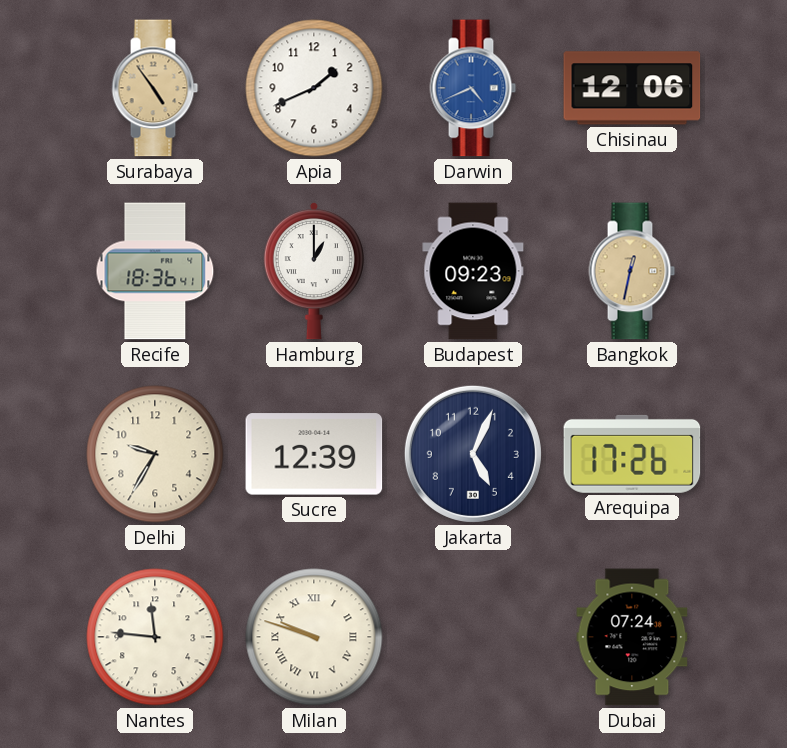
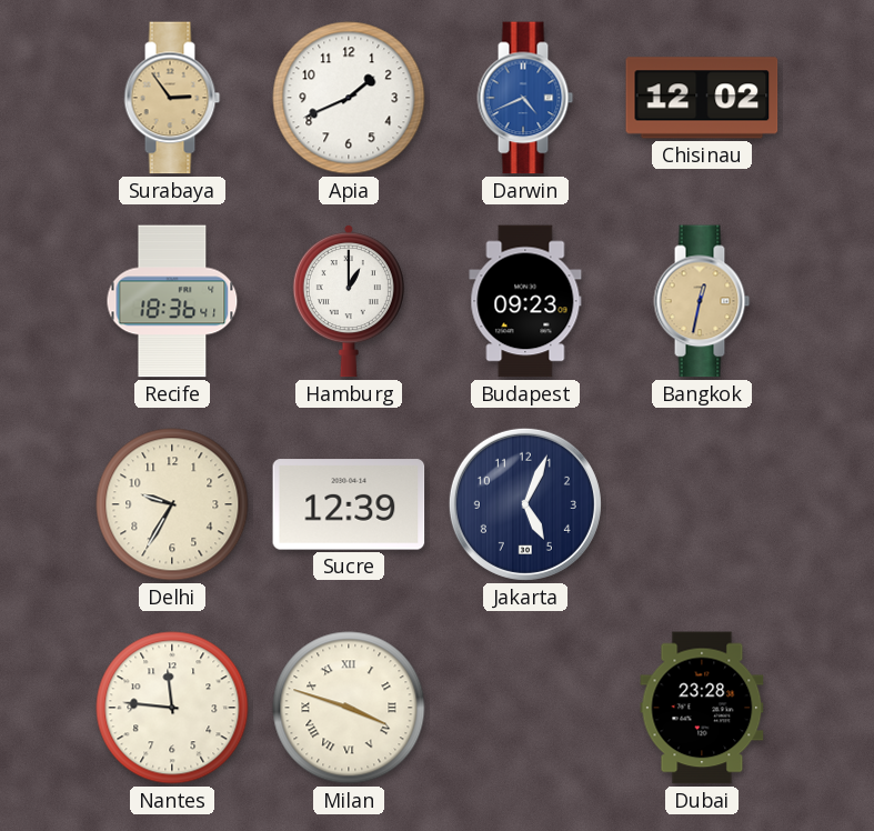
Surabaya: 4:54 -> 2:54 (172, 98)
Chisinau: 12:06 -> 12:02 (702, 98)
Arequipa: 17:26 -> none (632, 454)
Milan: 9:48 -> 3:48 (349, 708)
Dubai: 07:24 -> 23:28 (702, 708)
